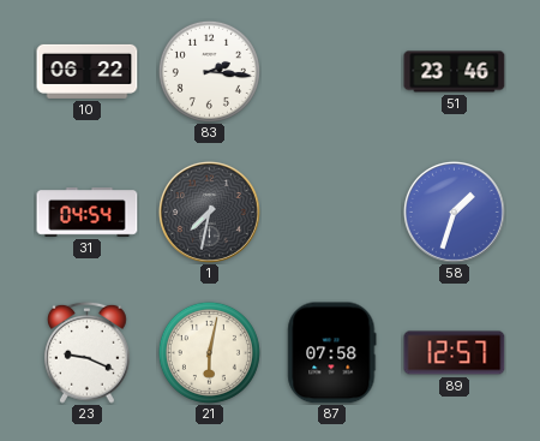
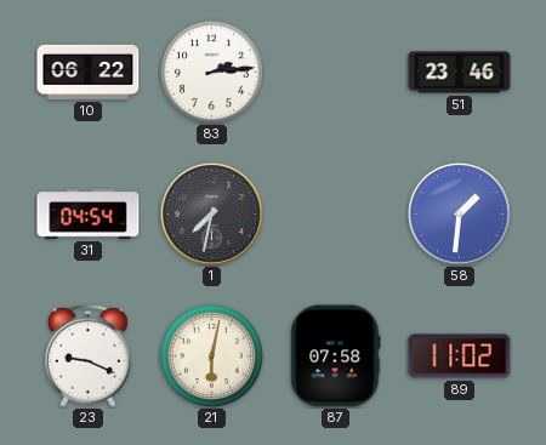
83: 2:16 -> 2:14 (211, 72)
58: 1:33 -> 1:31 (459, 213)
89: 12:57 -> 11:02 (460, 356)
